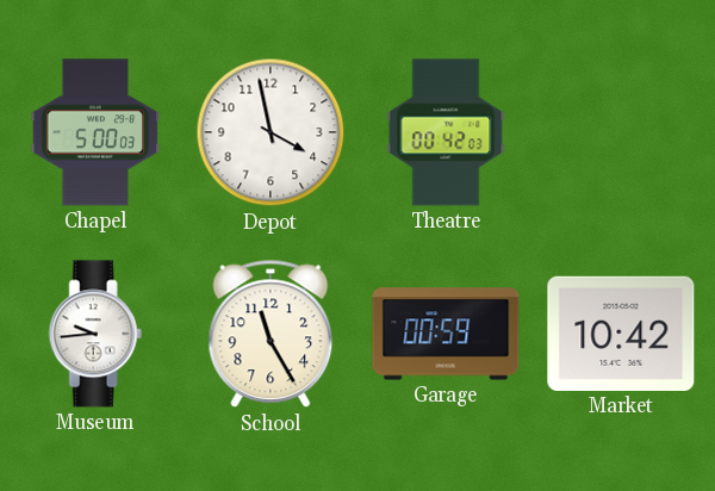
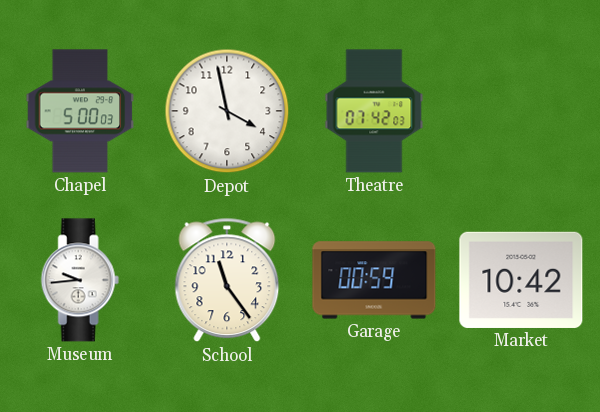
Theatre: 00:42 -> 07:42 (374, 111)
School: 11:25 -> 11:24 (227, 280)
